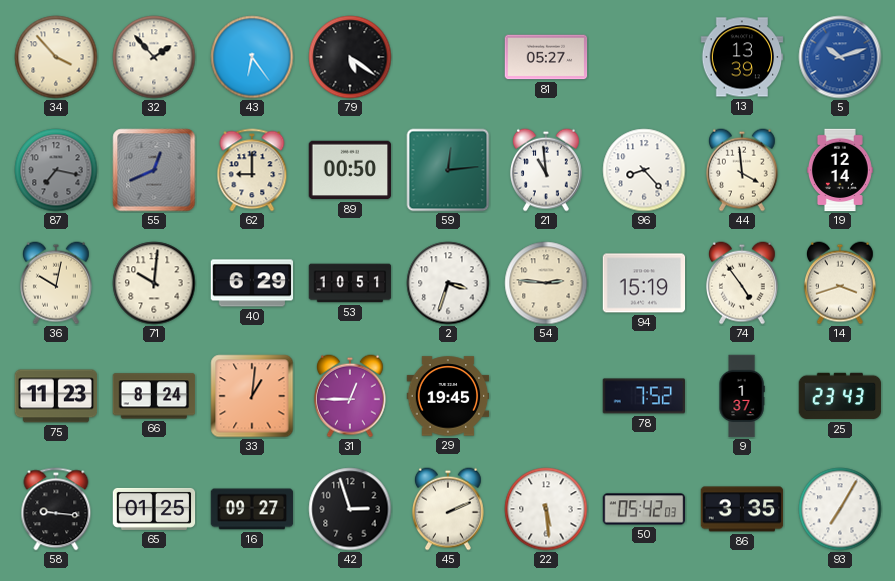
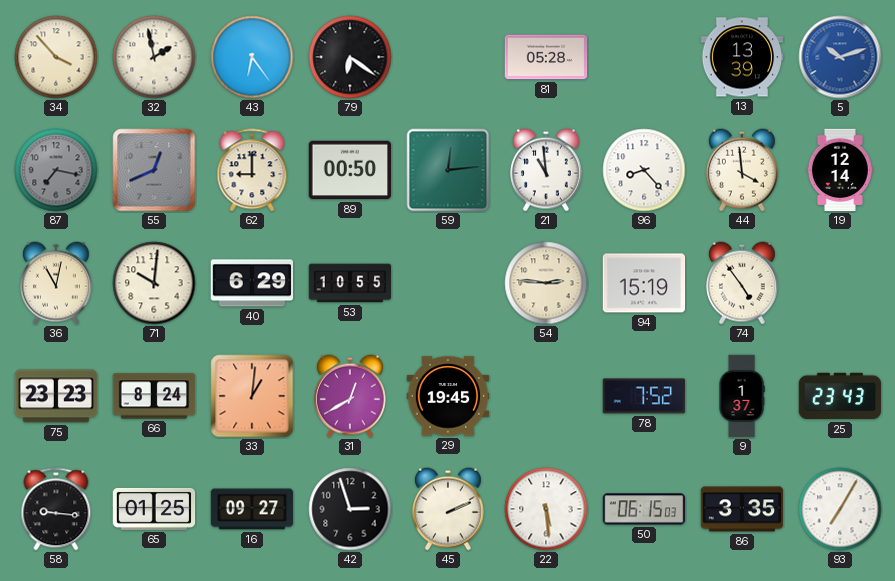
32: 1:53 -> 1:58 (154, 57)
79: 5:21 -> 6:21 (350, 57)
81: 05:27 -> 05:28 (546, 57)
36: 10:02 -> 11:02 (56, 283)
53: 10:51 -> 10:55 (350, 283)
2: 3:33 -> none (448, 283)
14: 3:42 -> none (840, 283)
75: 11:23 -> 23:23 (56, 396)
31: 12:45 -> 12:40 (350, 396)
50: 05:42 -> 06:15 (644, 509)
